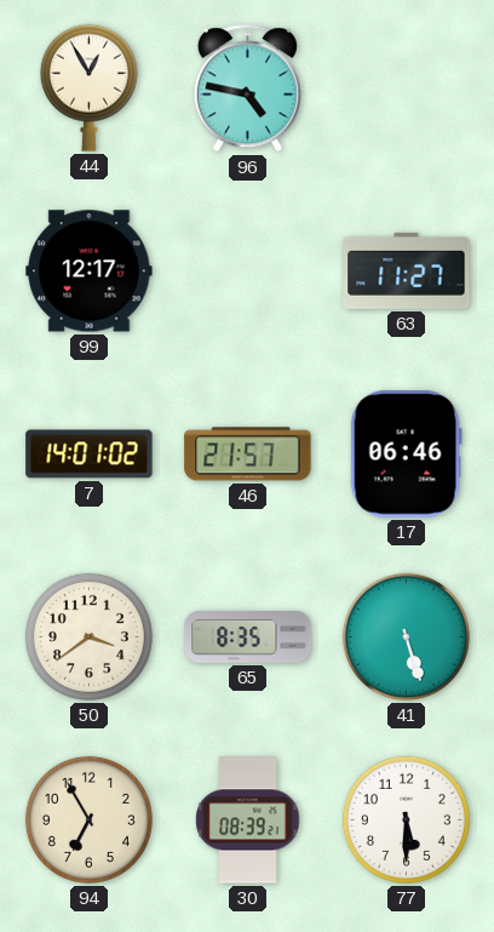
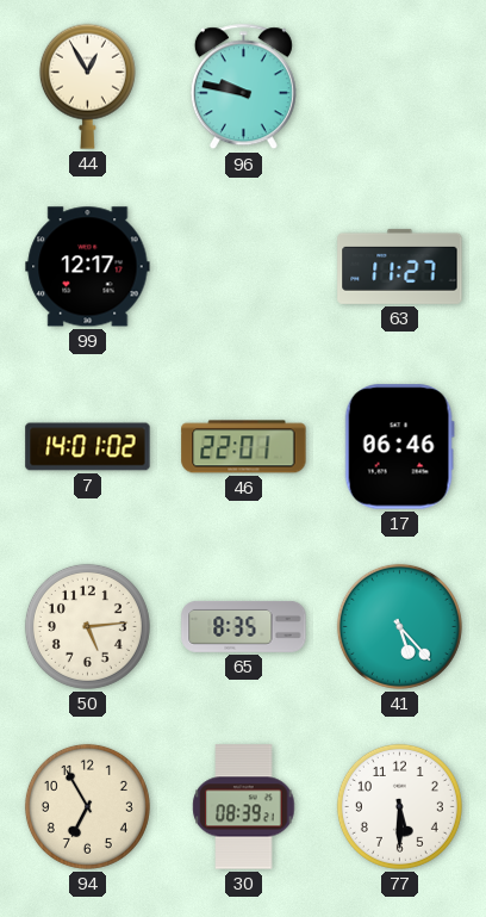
96: 4:47 -> 9:47 (243, 87)
46: 21:57 -> 22:01 (244, 447)
50: 3:39 -> 5:14 (87, 626)
41: 5:27 -> 5:23 (399, 626)
